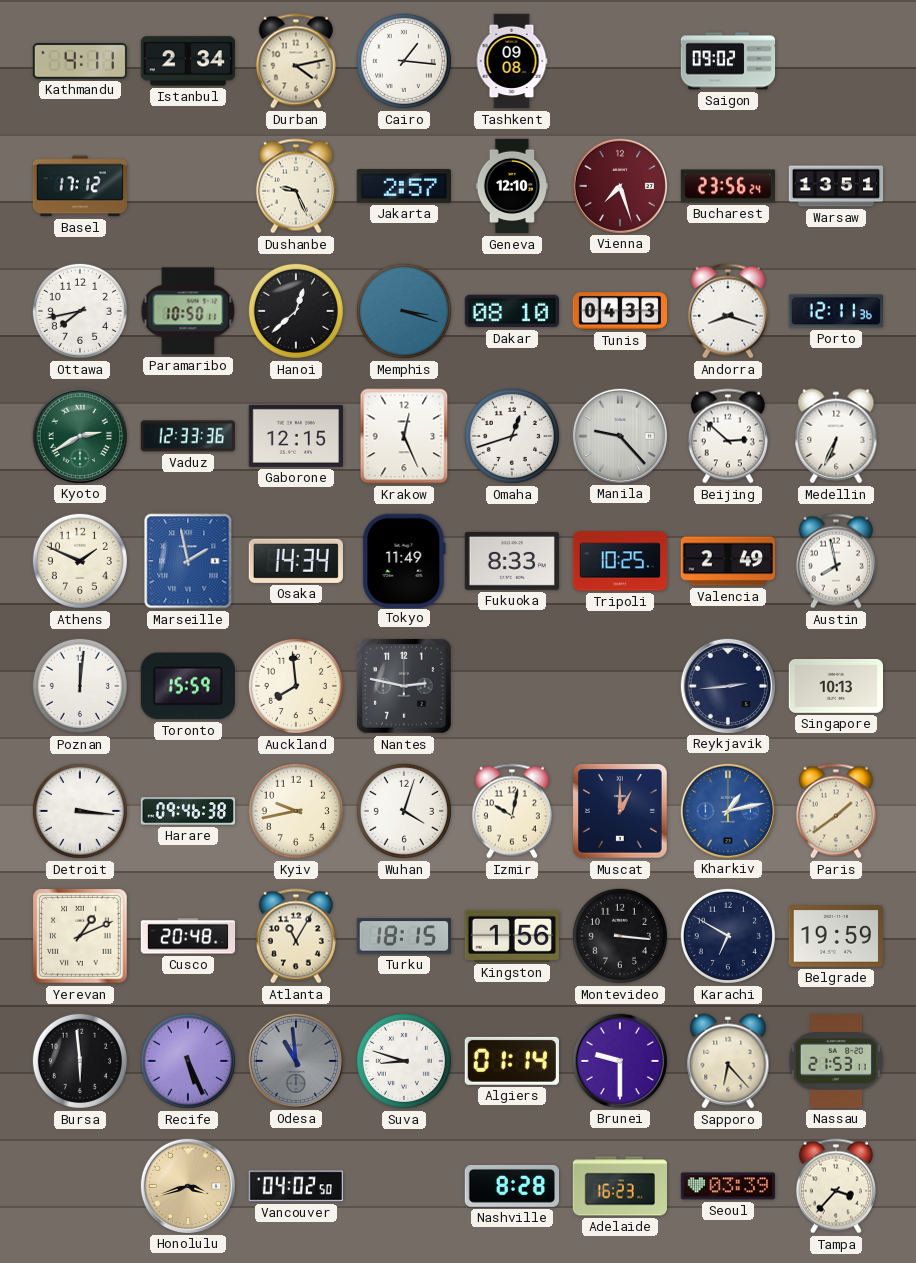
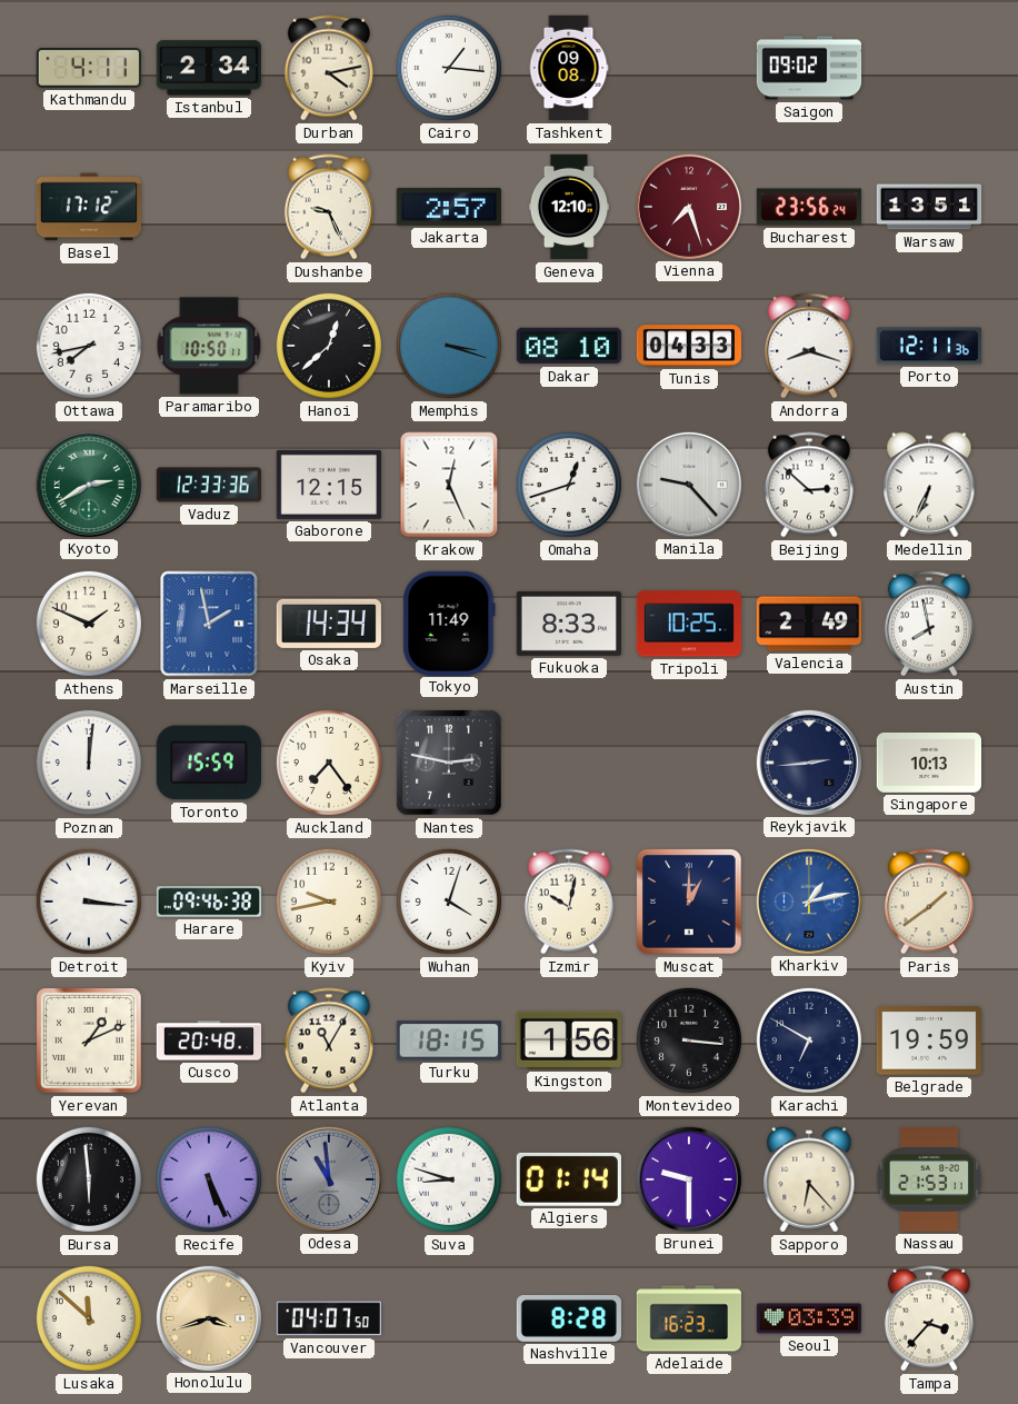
Auckland: 7:59 -> 7:24 (329, 763)
Lusaka: none -> 11:52 (89, 1318)
Vancouver: 04:02 -> 04:07 (329, 1318)
